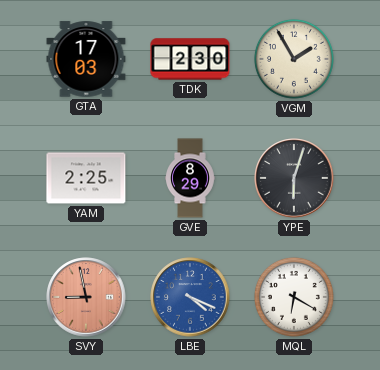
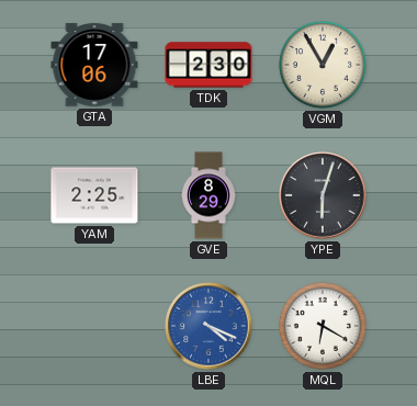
GTA: 17:03 -> 17:06 (94, 65)
VGM: 1:55 -> 12:55 (323, 65)
SVY: 8:58 -> none (86, 297)
